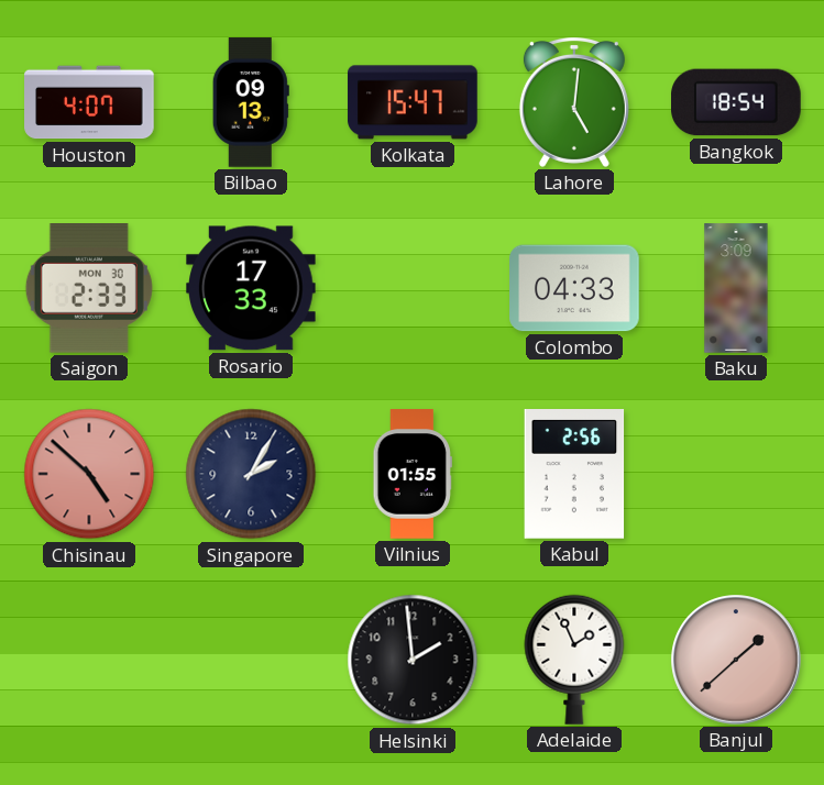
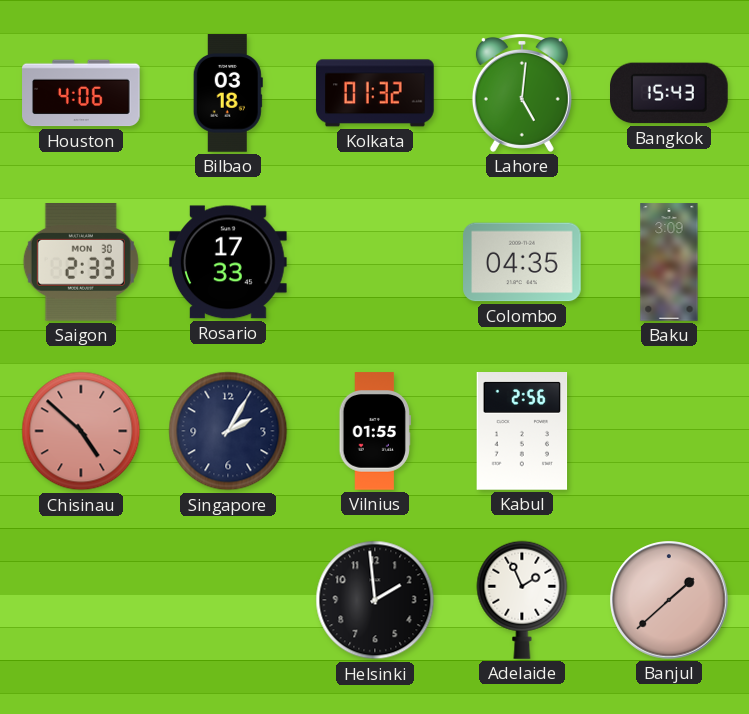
Houston: 4:07 -> 4:06 (81, 93)
Bilbao: 09:13 -> 03:18 (228, 93)
Kolkata: 15:47 -> 01:32 (375, 93)
Bangkok: 18:54 -> 15:43 (670, 93)
Colombo: 04:33 -> 04:35 (522, 262)
